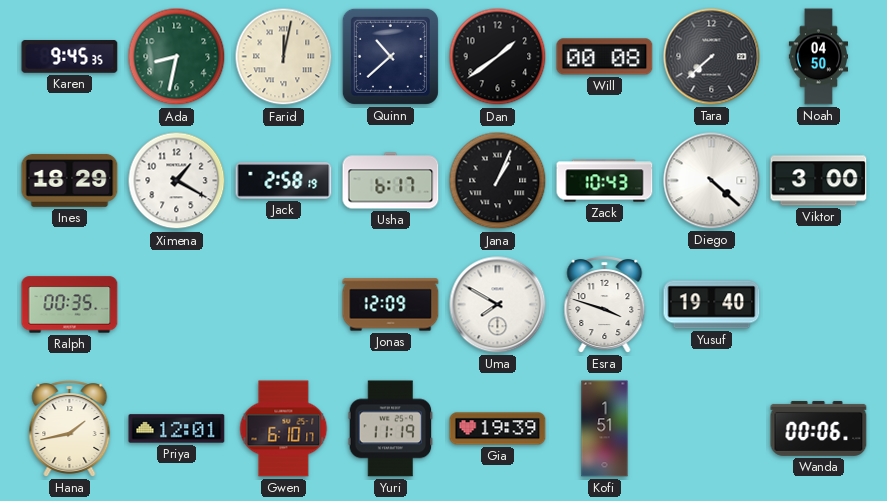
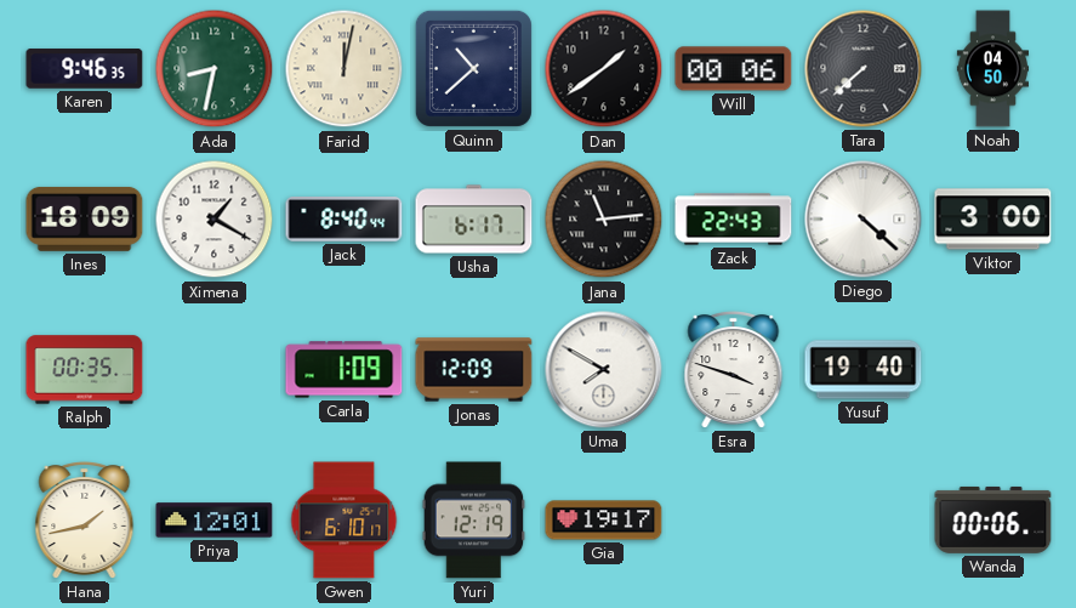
Karen: 9:45 -> 9:46 (85, 69)
Will: 00:08 -> 00:06 (734, 69)
Ines: 18:29 -> 18:09 (85, 220)
Jack: 2:58 -> 8:40 (345, 220)
Jana: 1:04 -> 11:14 (604, 220)
Zack: 10:43 -> 22:43 (734, 220)
Carla: none -> 1:09 (345, 370)
Yuri: 11:19 -> 12:19 (474, 521)
Gia: 19:39 -> 19:17 (604, 521)
Kofi: 1:51 -> none (605, 429)
